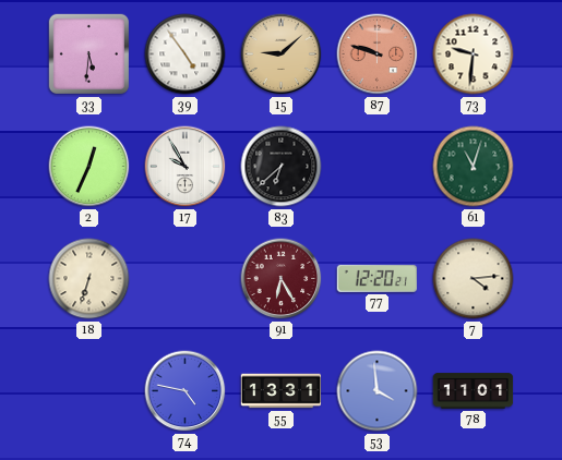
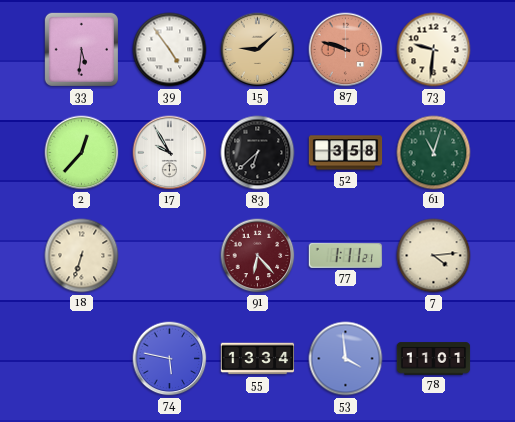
2: 12:34 -> 12:37 (82, 153)
52: none -> 3:58 (346, 153)
91: 6:25 -> 6:23 (258, 256)
77: 12:20 -> 1:11 (346, 255)
74: 4:47 -> 5:47 (170, 359)
55: 13:31 -> 13:34 (258, 359)
